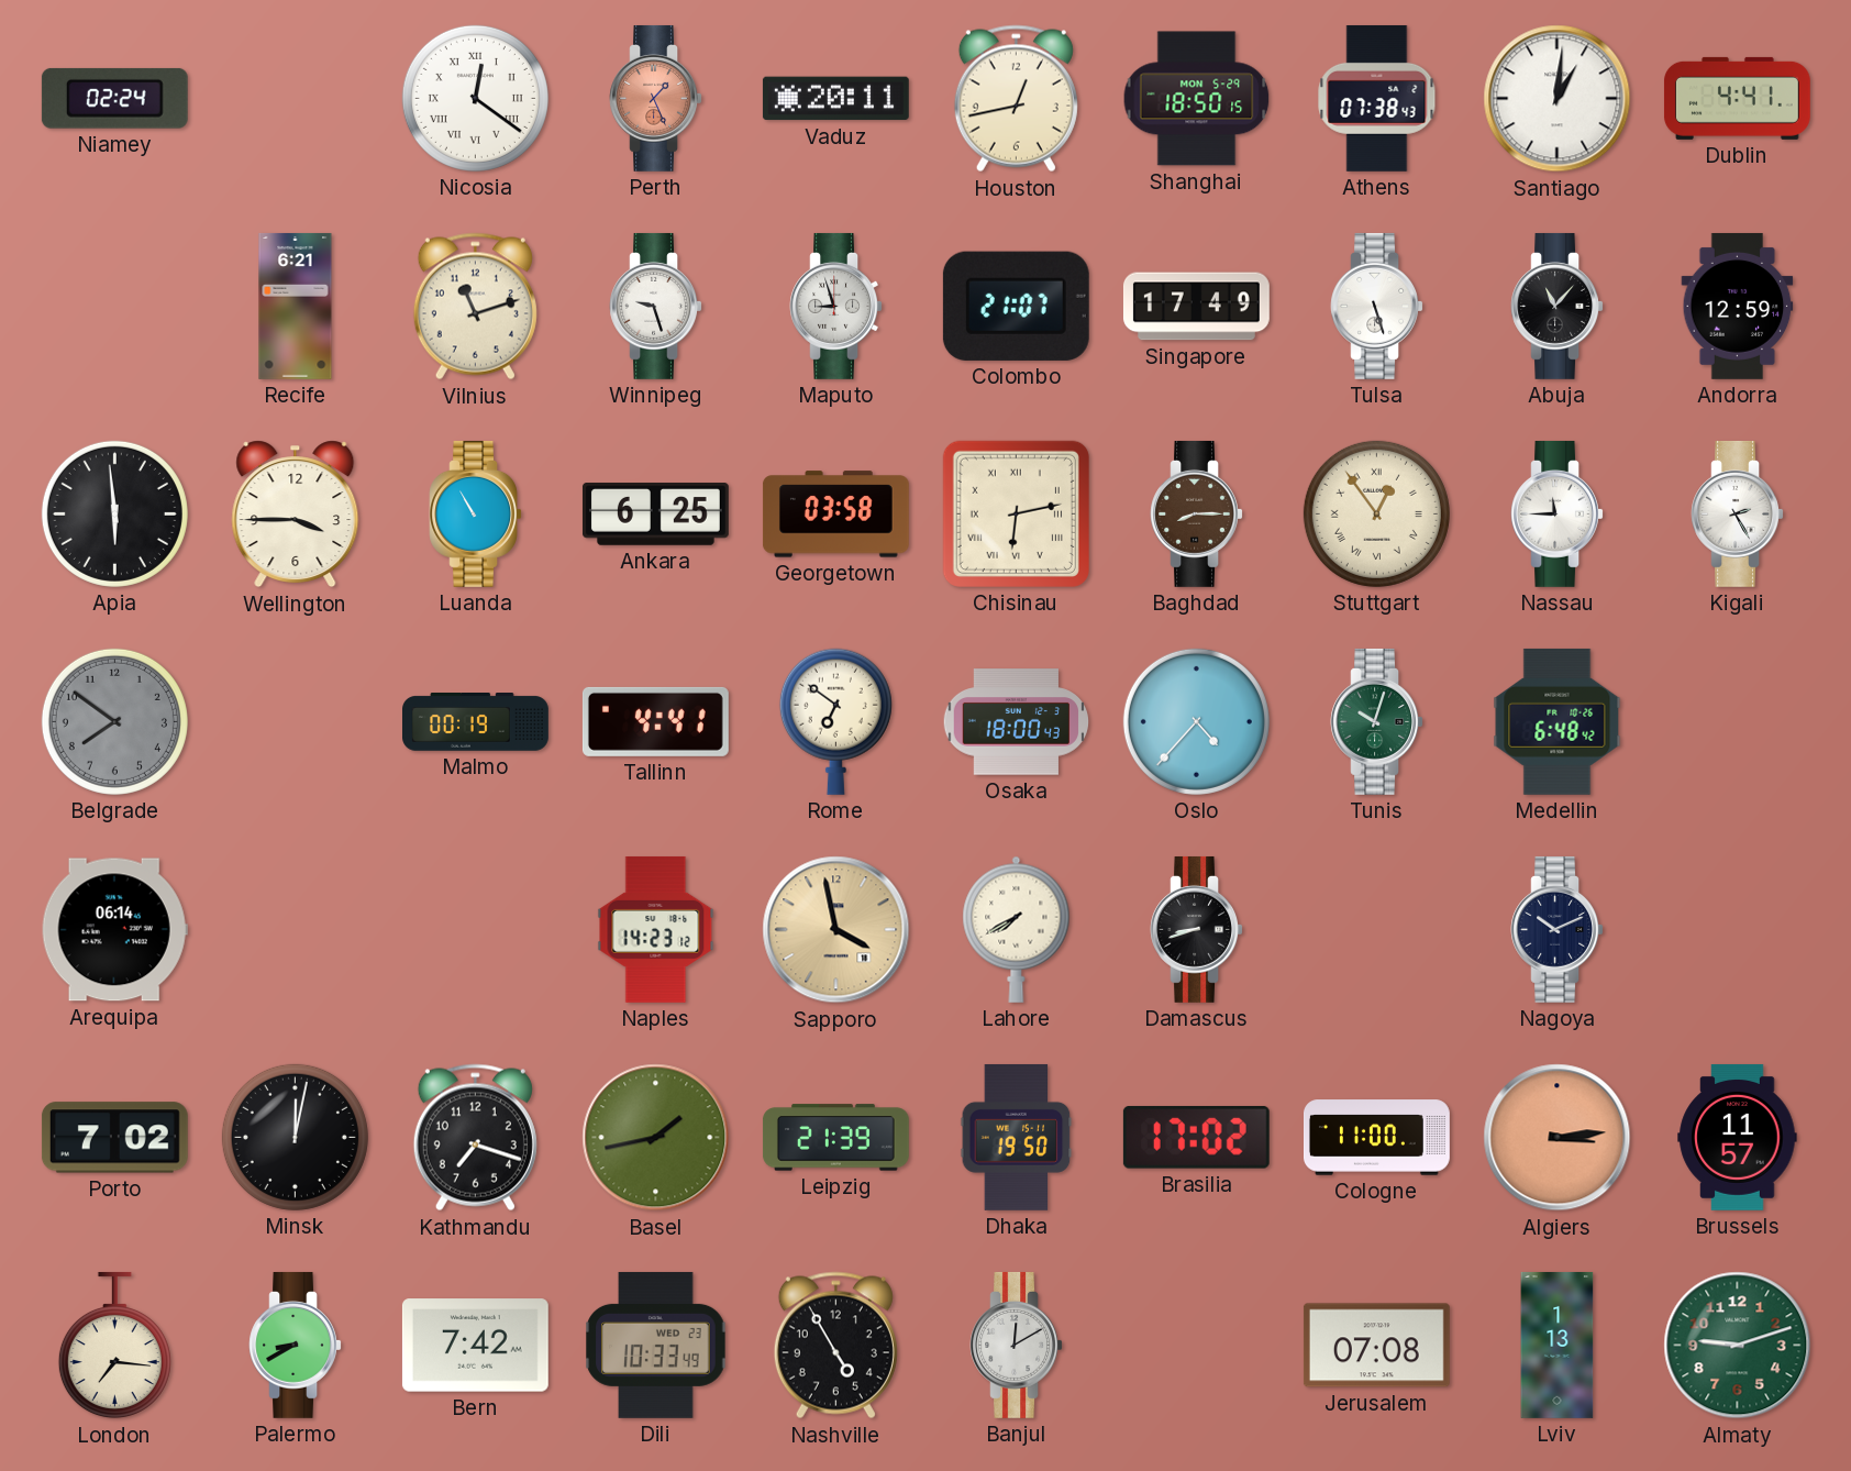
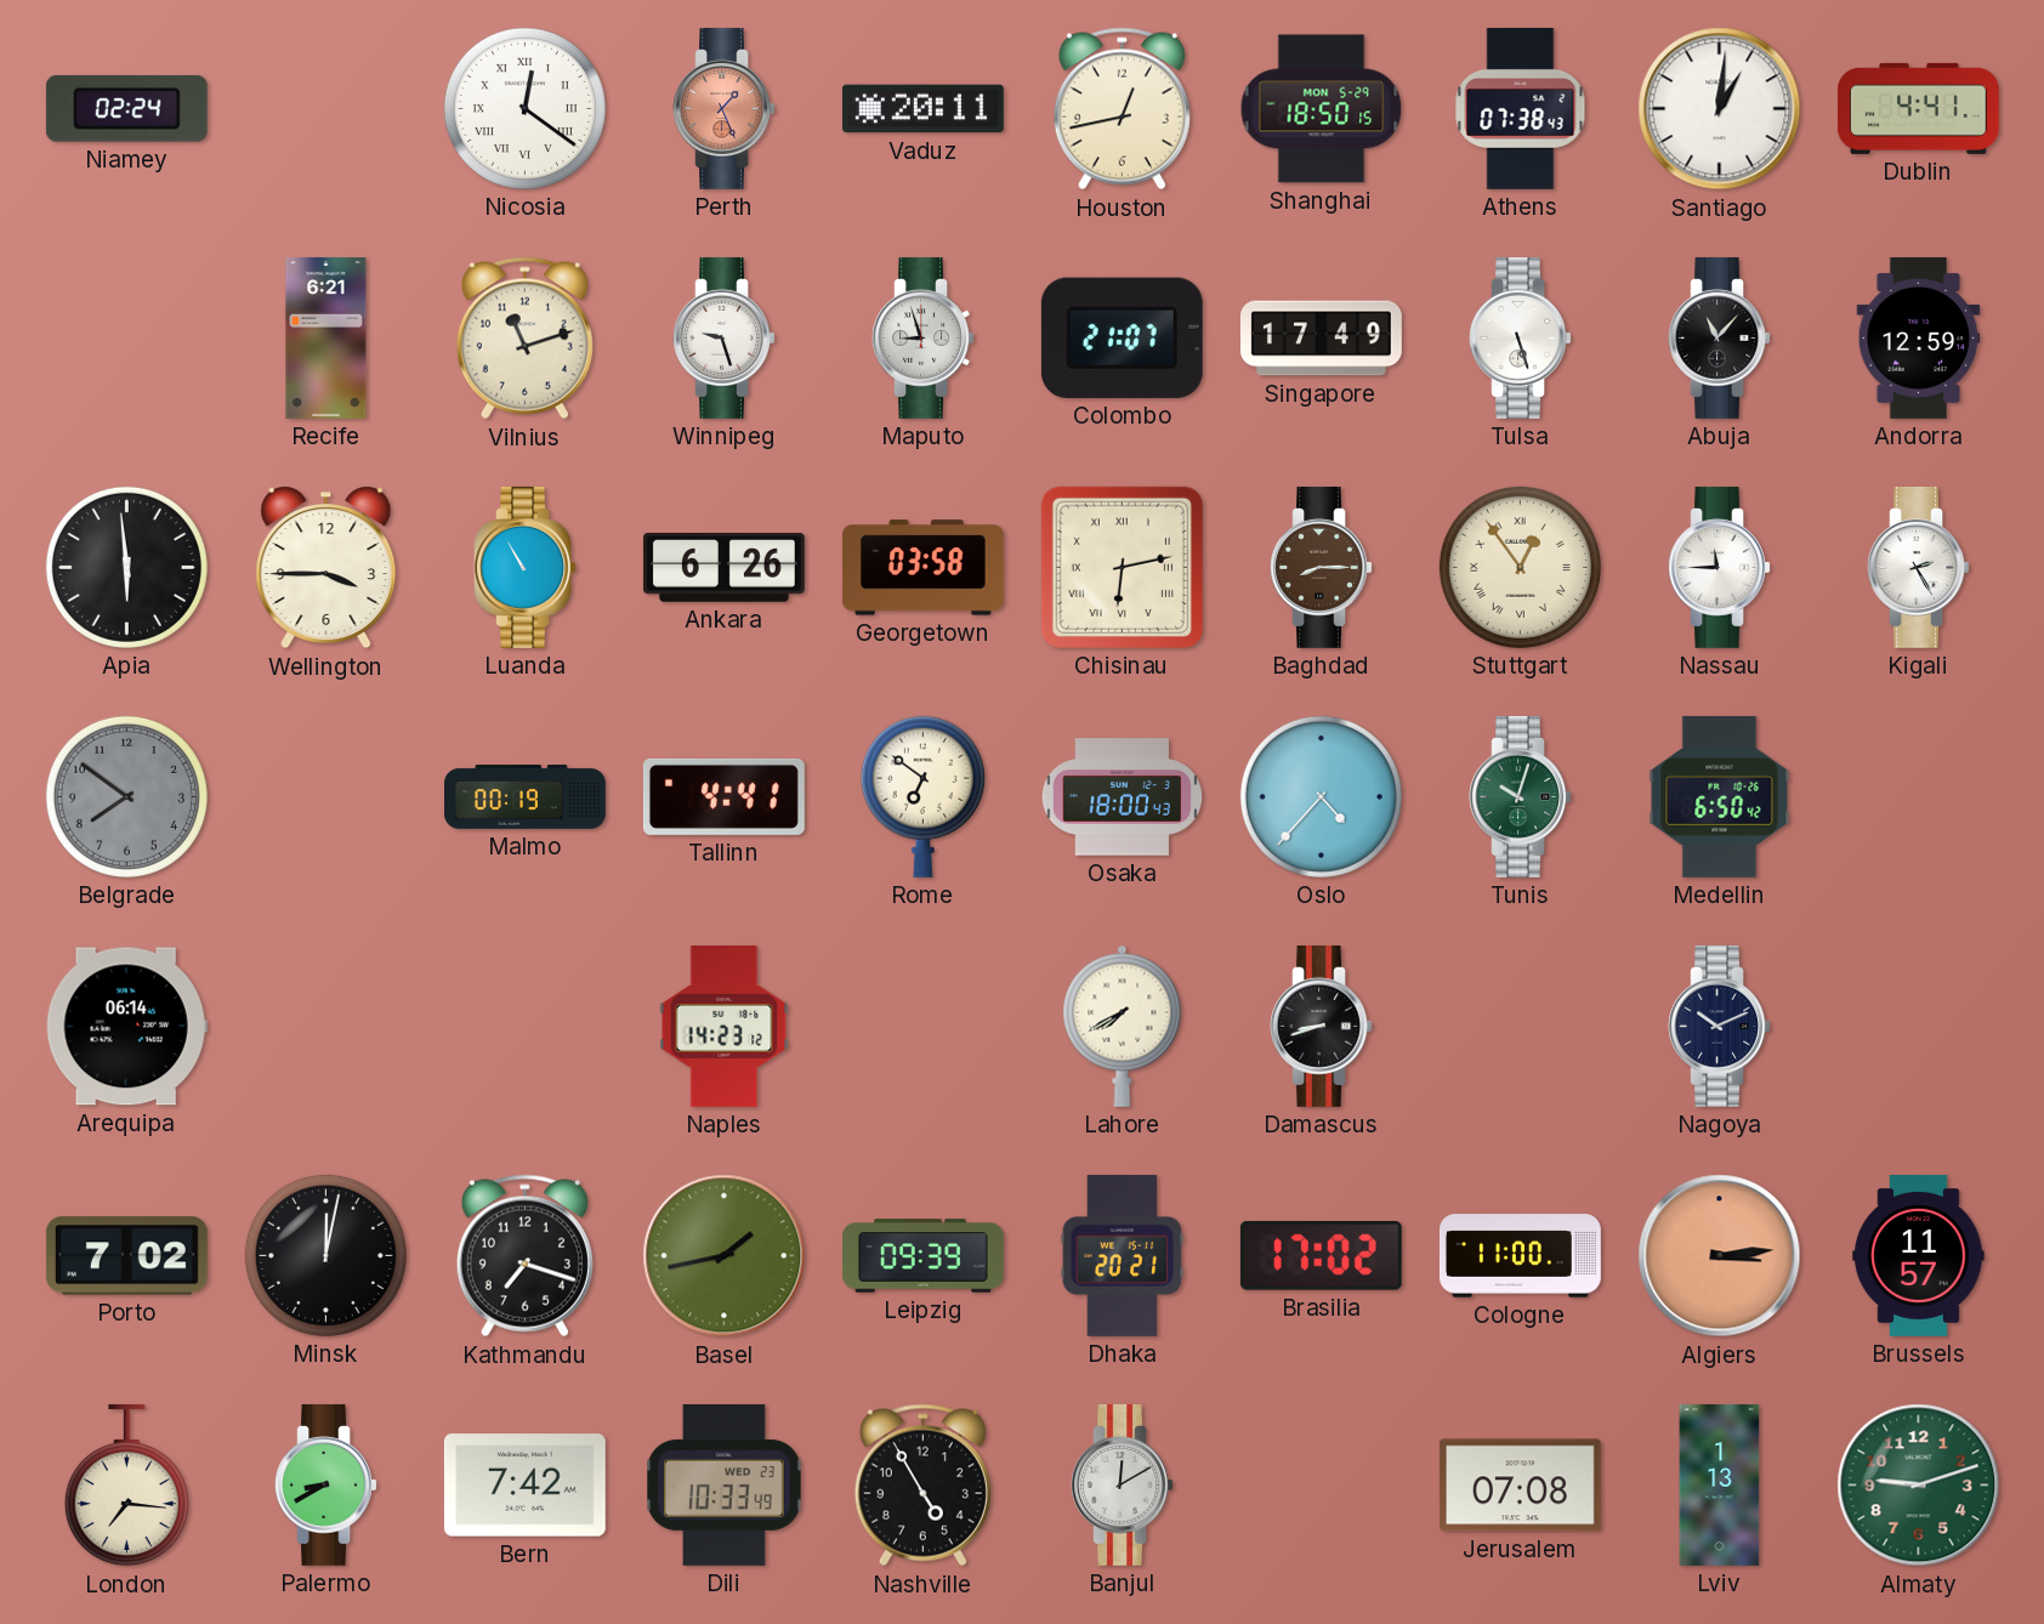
Ankara: 6:25 -> 6:26 (723, 568)
Medellin: 6:48 -> 6:50 (1720, 796)
Sapporo: 3:58 -> none (836, 930)
Leipzig: 21:39 -> 09:39 (922, 1256)
Dhaka: 19:50 -> 20:21 (1123, 1255)
